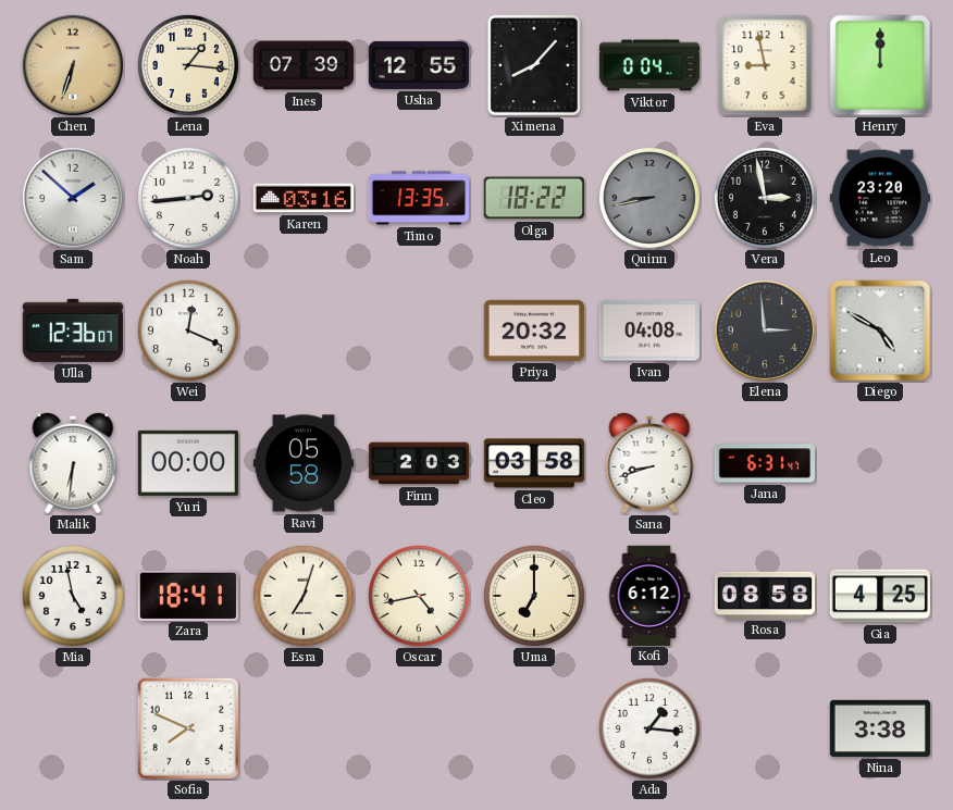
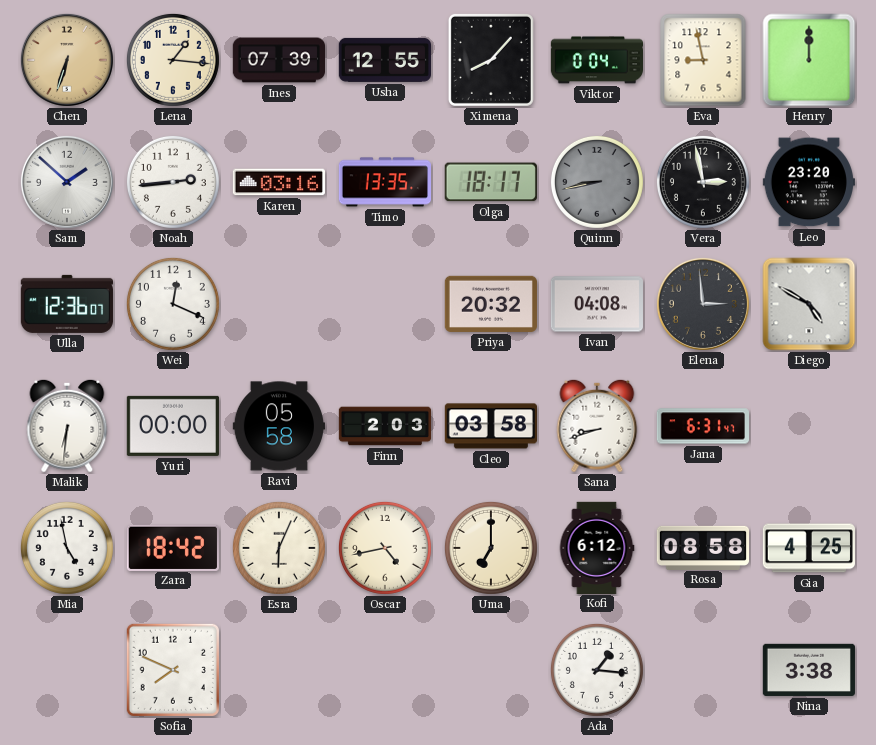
Olga: 18:22 -> 18:17 (491, 182)
Zara: 18:41 -> 18:42 (173, 547)
Esra: 7:03 -> 6:04 (279, 548)
